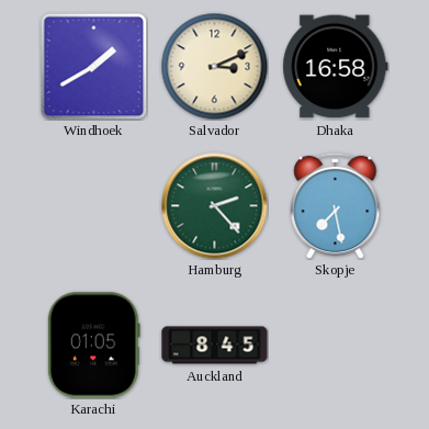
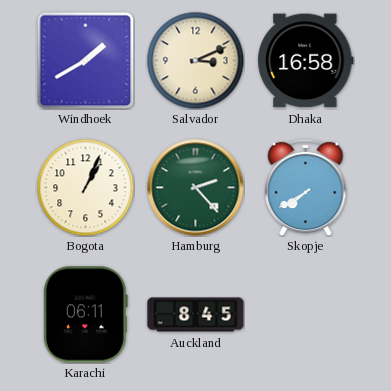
Bogota: none -> 1:04 (85, 187)
Skopje: 7:28 -> 7:40 (306, 187)
Karachi: 01:05 -> 06:11 (85, 315)
